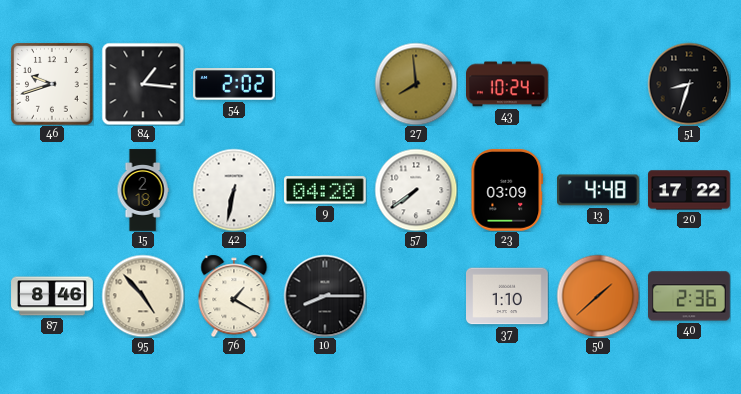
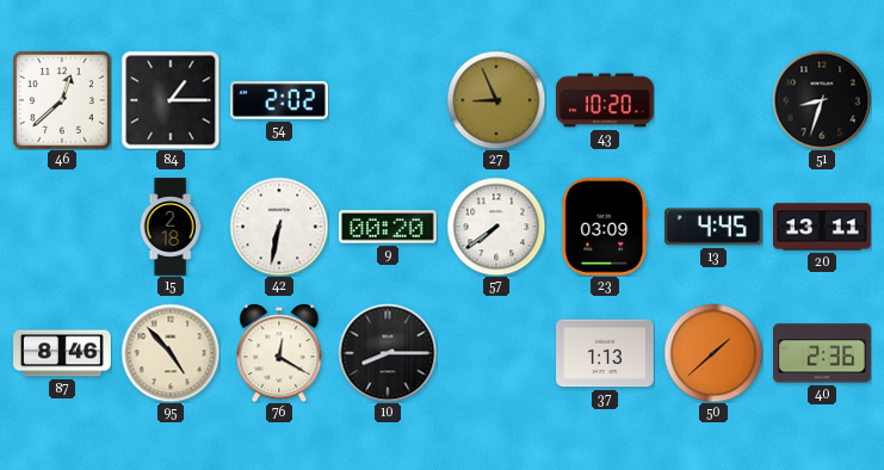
46: 9:42 -> 12:38 (62, 100)
84: 1:16 -> 1:15 (171, 100)
27: 7:59 -> 8:56 (496, 100)
43: 10:24 -> 10:20 (606, 100)
9: 04:20 -> 00:20 (389, 227)
13: 4:48 -> 4:45 (715, 227)
20: 17:22 -> 13:11 (823, 227)
76: 1:20 -> 12:20 (279, 353)
37: 1:10 -> 1:13 (606, 353)
